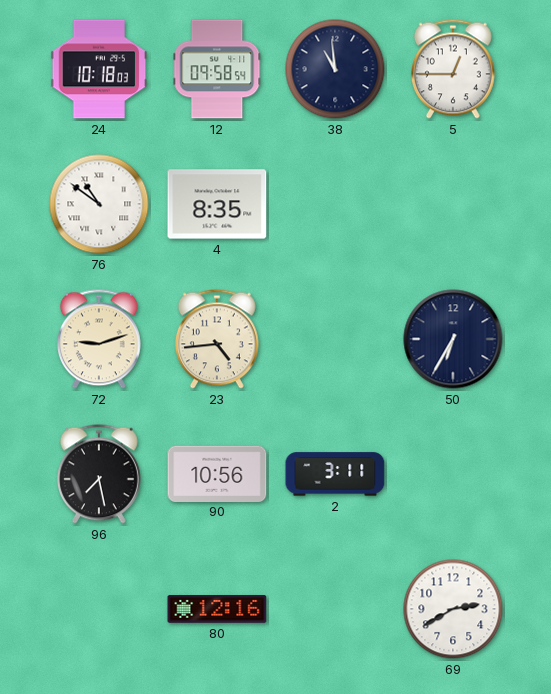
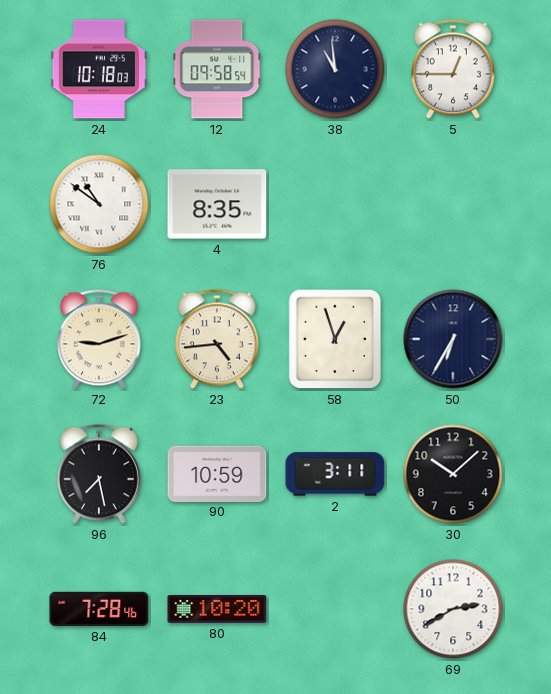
58: none -> 12:57 (335, 339)
90: 10:56 -> 10:59 (217, 473)
30: none -> 10:08 (453, 474)
84: none -> 7:28 (99, 609)
80: 12:16 -> 10:20 (217, 609)
